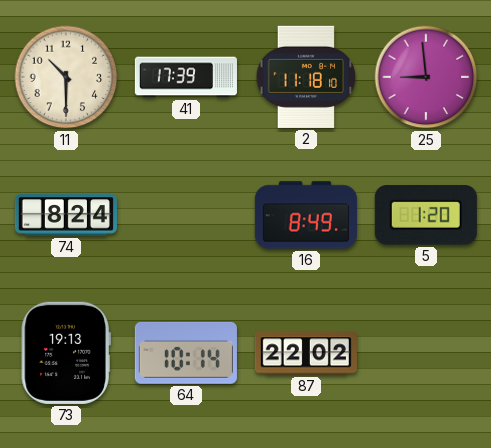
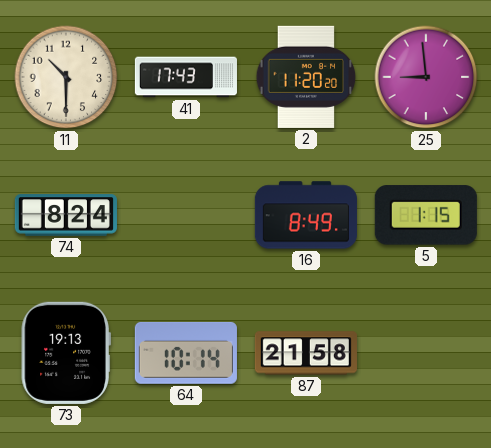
41: 17:39 -> 17:43 (185, 77)
2: 11:18 -> 11:20 (306, 77)
5: 1:20 -> 1:15 (426, 215)
87: 22:02 -> 21:58 (306, 353)
